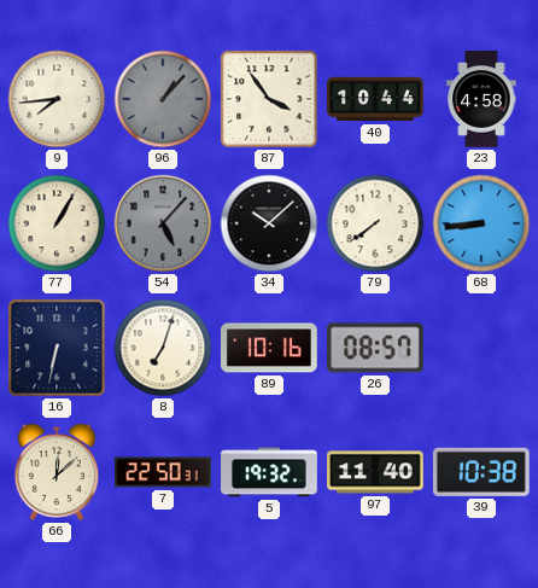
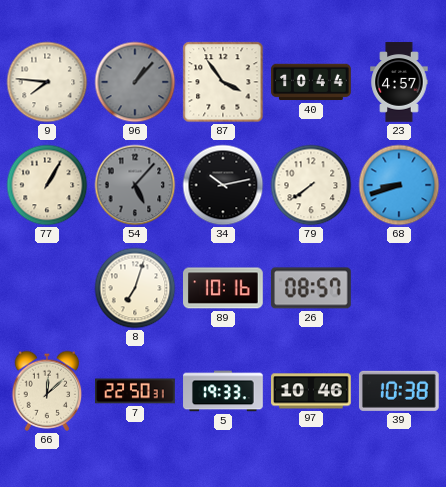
9: 7:44 -> 7:46 (47, 82)
23: 4:58 -> 4:57 (399, 82)
34: 10:08 -> 10:13 (223, 185)
68: 8:44 -> 8:42 (399, 185)
16: 6:32 -> none (57, 348)
5: 19:32 -> 19:33 (223, 391)
97: 11:40 -> 10:46 (311, 391)
